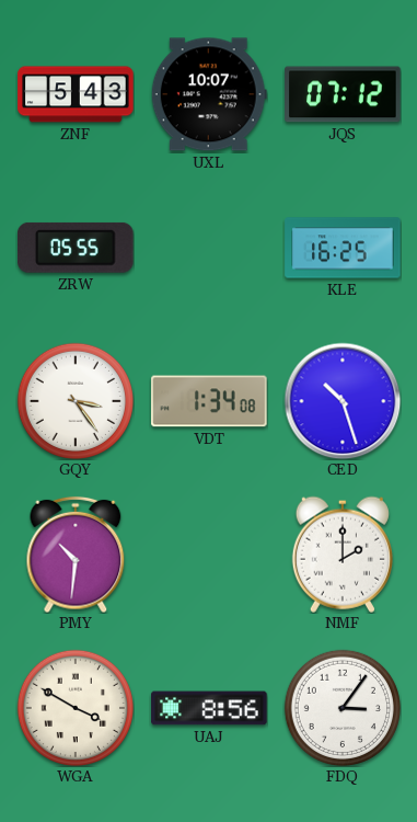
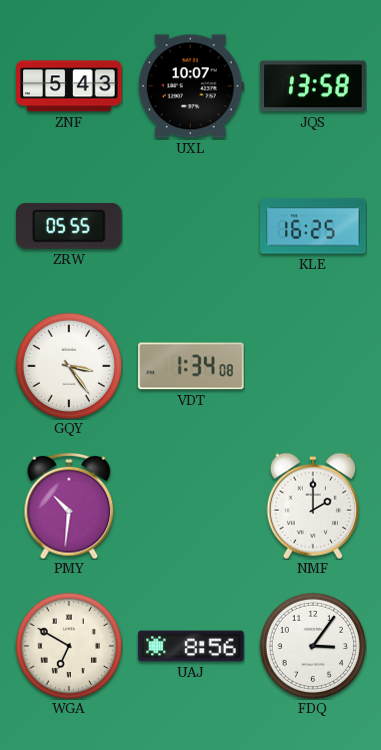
JQS: 07:12 -> 13:58 (313, 86)
CED: 10:27 -> none (343, 401)
WGA: 3:50 -> 6:50 (69, 646)
